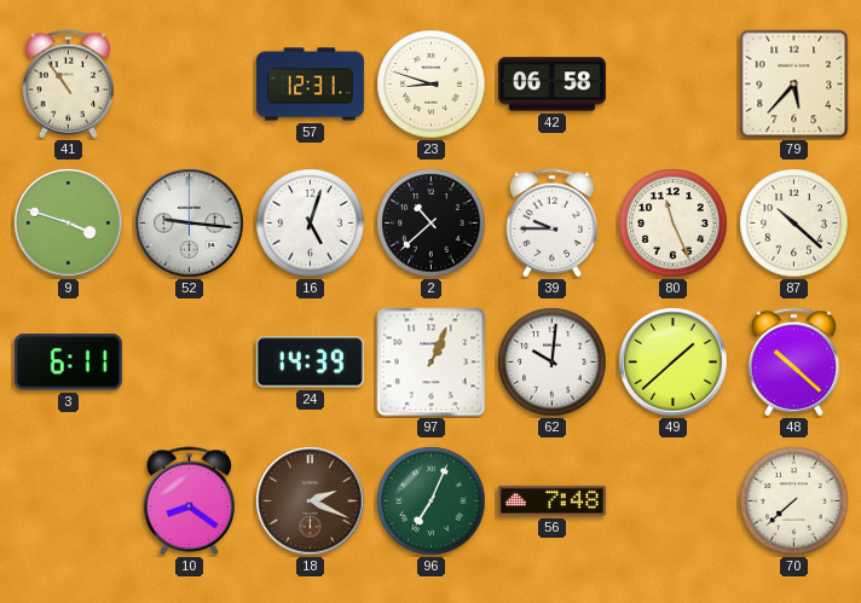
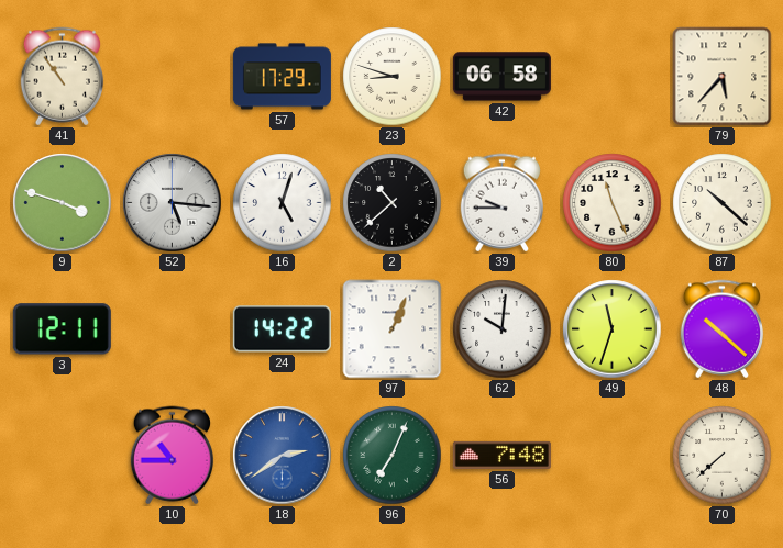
57: 12:31 -> 17:29 (282, 77)
52: 9:16 -> 5:16 (173, 203)
3: 6:11 -> 12:11 (62, 329)
24: 14:39 -> 14:22 (282, 329)
49: 1:38 -> 11:33 (613, 329)
10: 8:21 -> 10:45 (173, 456)
18: 2:19 -> 2:39 (283, 456)
18 dial: brown -> blue (283, 456)
